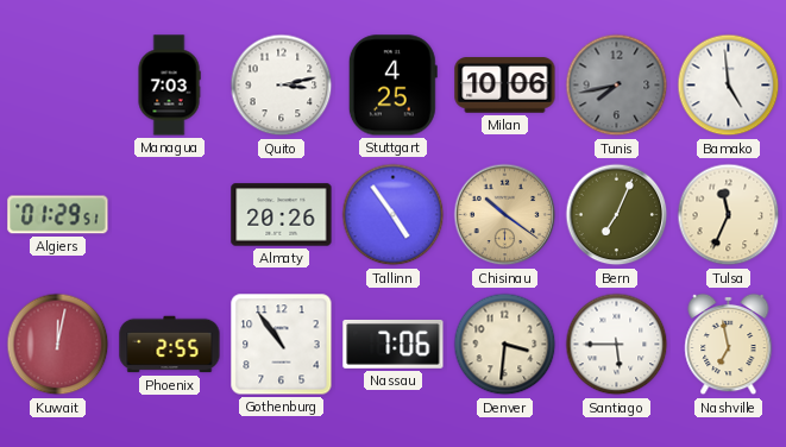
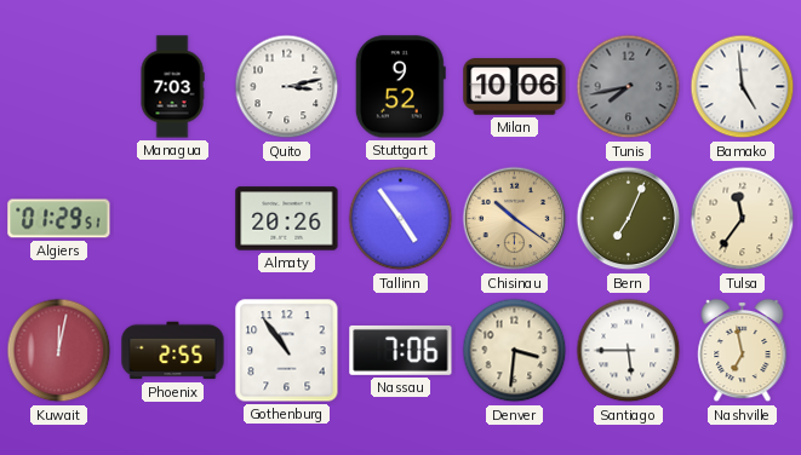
Stuttgart: 4:25 -> 9:52 (400, 87)
Tulsa: 11:34 -> 11:36 (743, 219)
